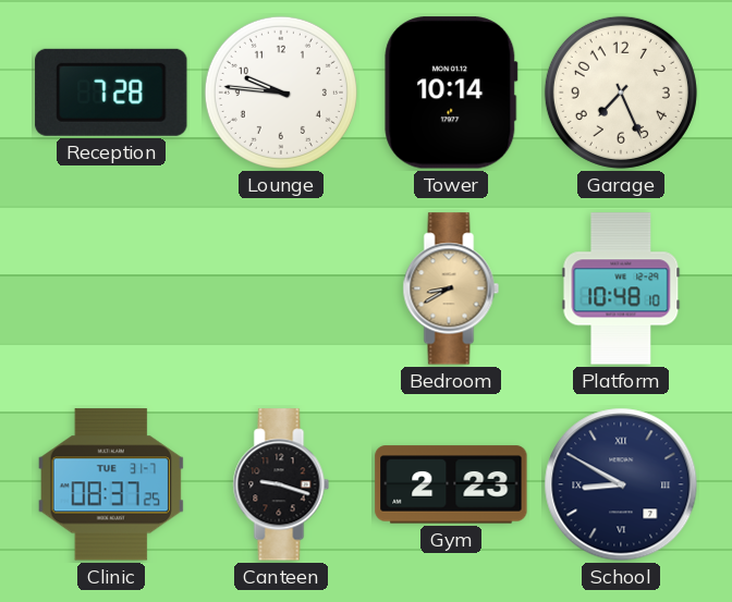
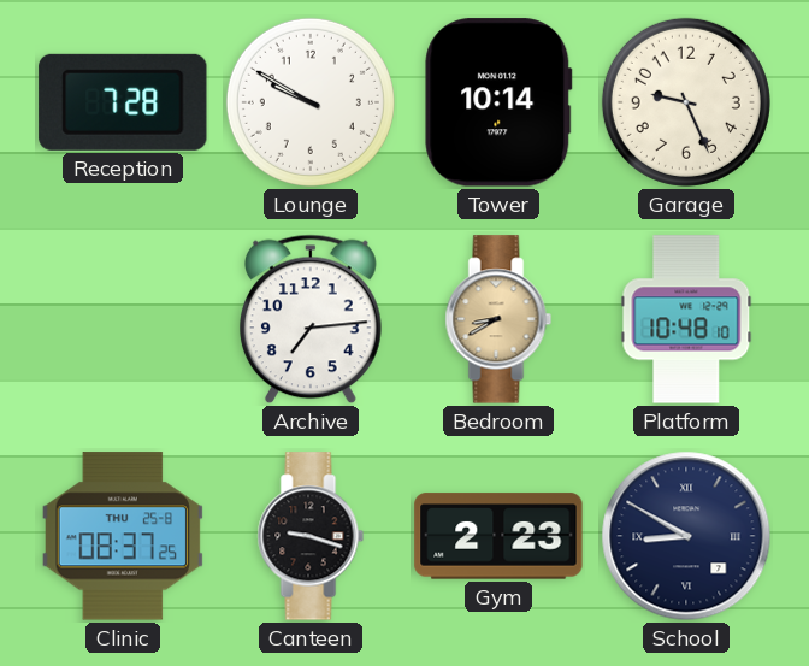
Lounge: 9:46 -> 9:50 (311, 102)
Garage: 7:26 -> 9:26 (686, 102)
Archive: none -> 7:14 (311, 319)
Clinic date: TUE 31-7 -> THU 25-8 (123, 536)
